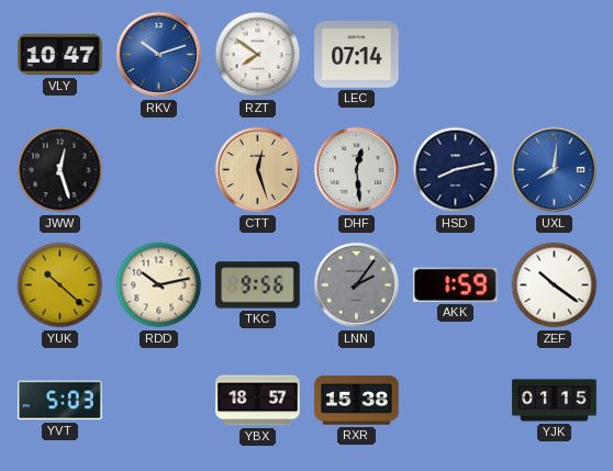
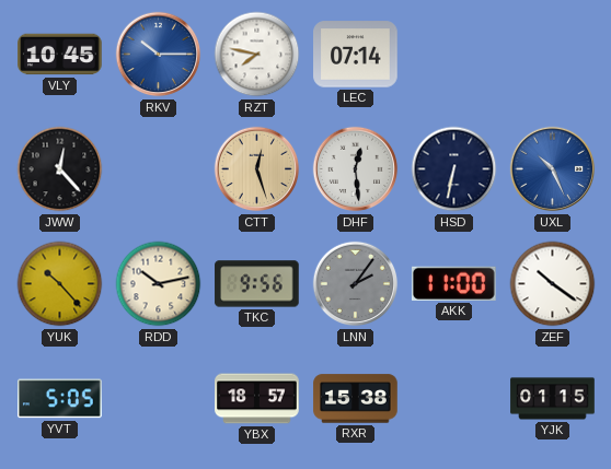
VLY: 10:47 -> 10:45 (60, 55)
RKV: 10:12 -> 10:15 (159, 55)
RZT: 7:51 -> 7:47 (257, 55)
JWW: 12:27 -> 12:23 (60, 169)
HSD: 8:13 -> 6:32 (454, 169)
UXL: 8:01 -> 10:26 (553, 169)
YUK: 10:22 -> 10:23 (60, 284)
AKK: 1:59 -> 11:00 (454, 283)
YVT: 5:03 -> 5:05 (60, 399)
